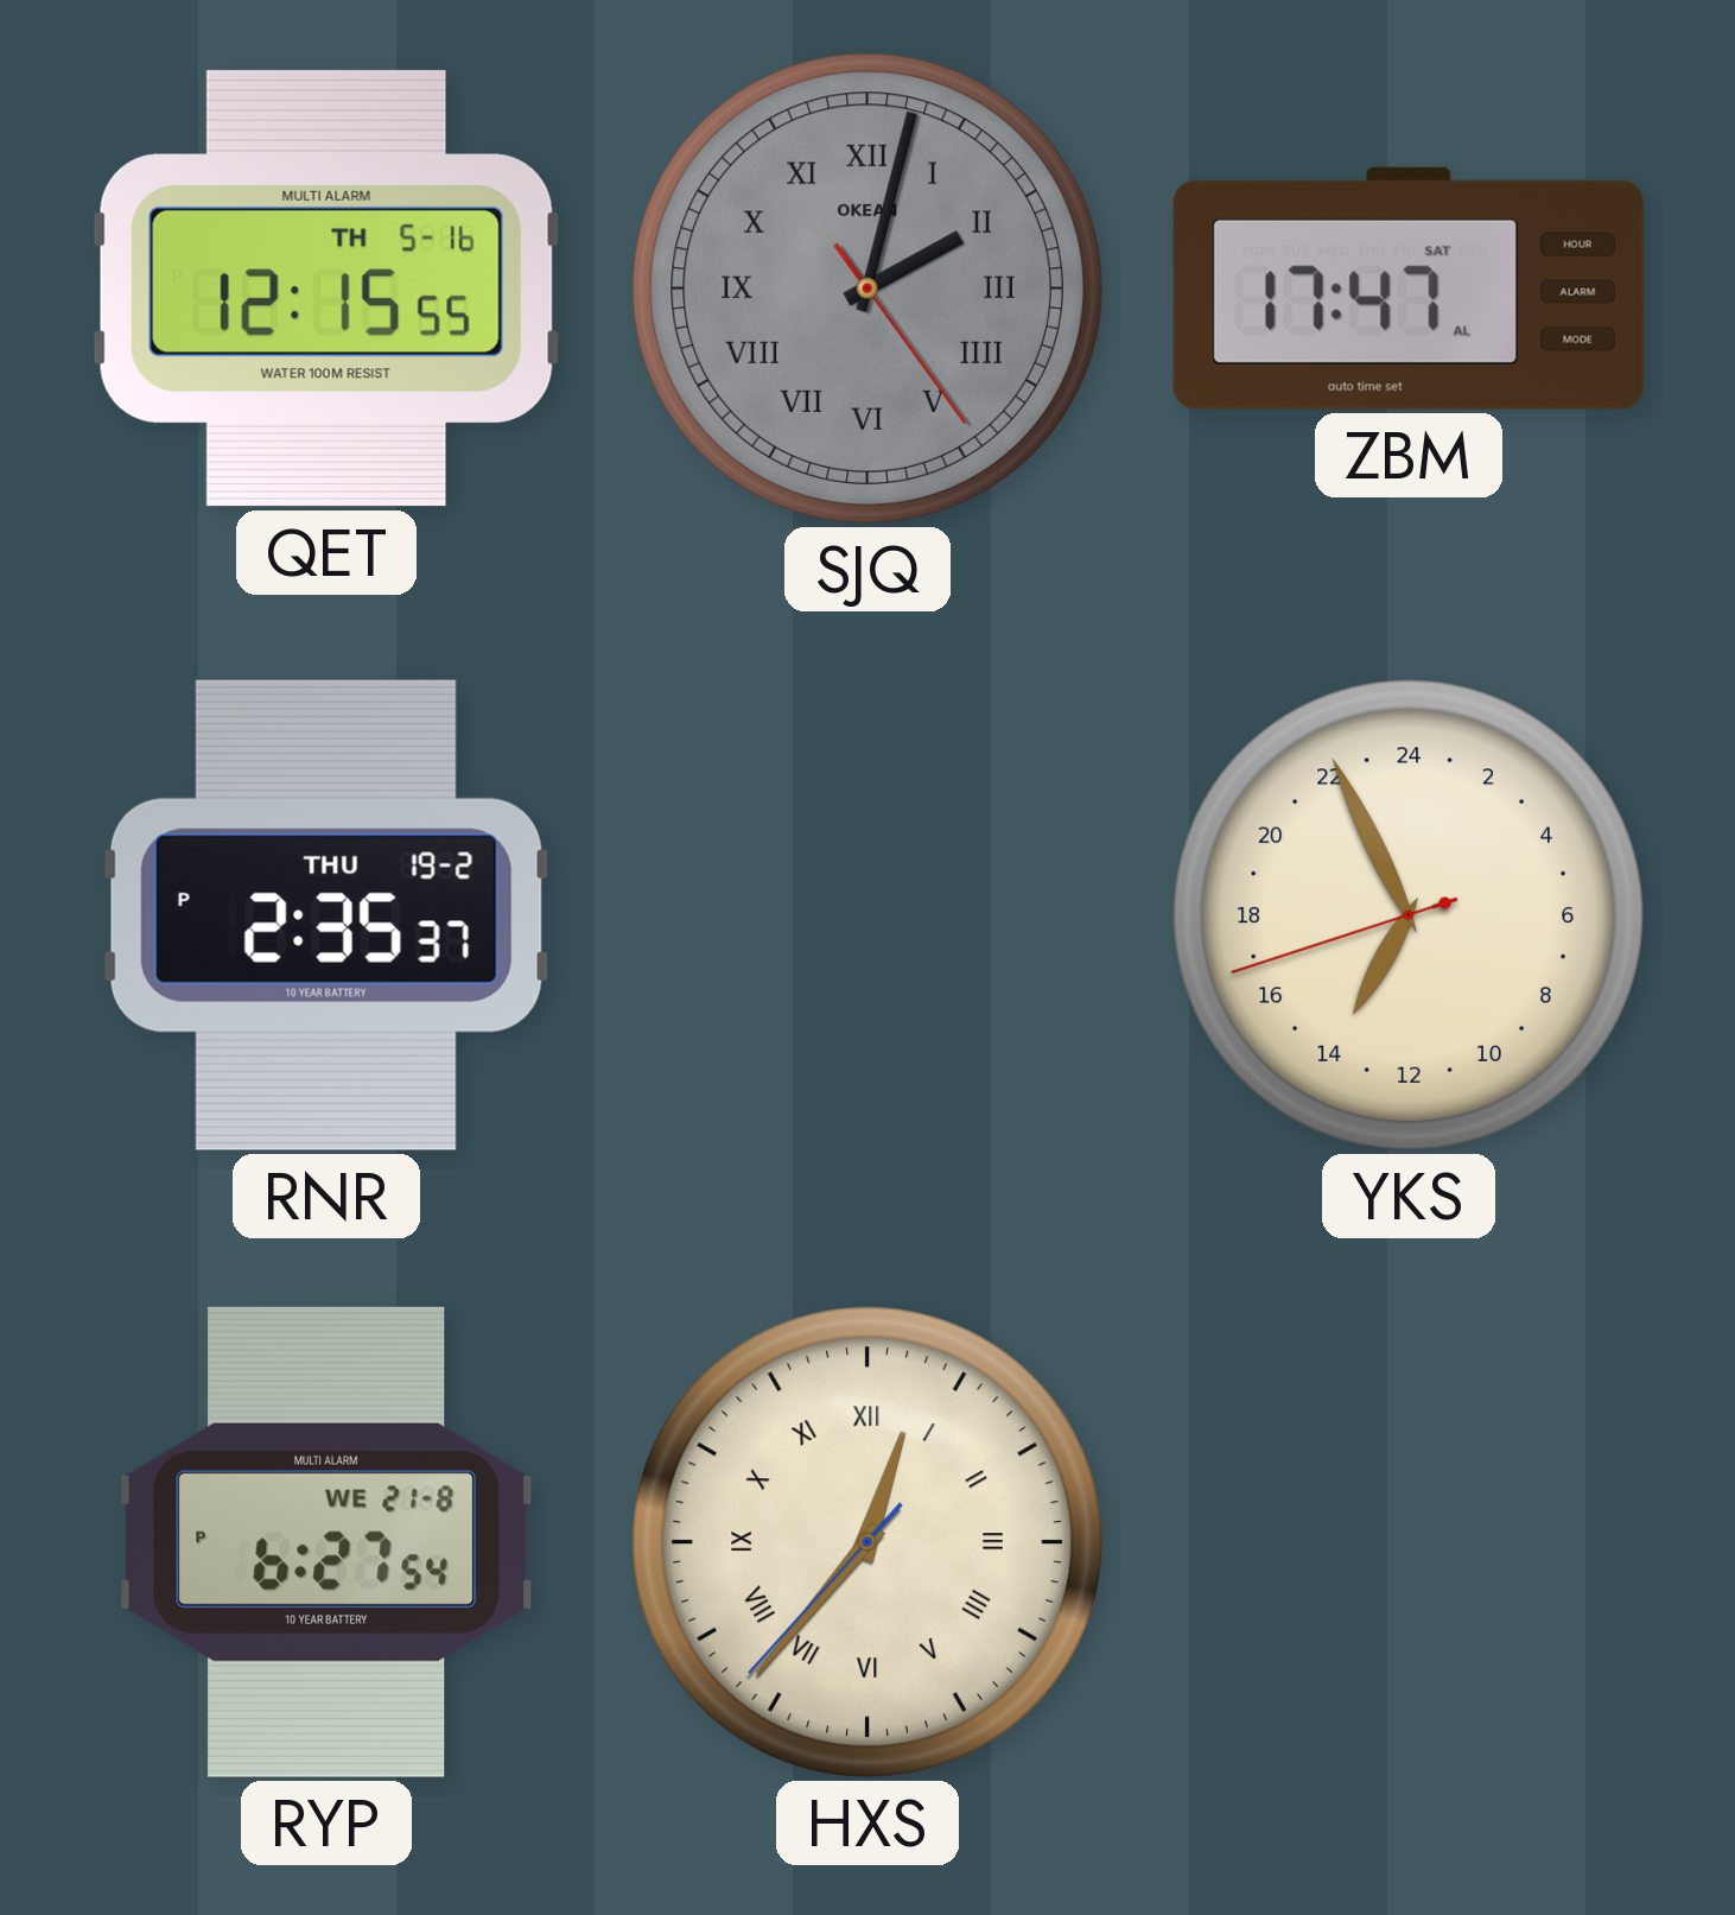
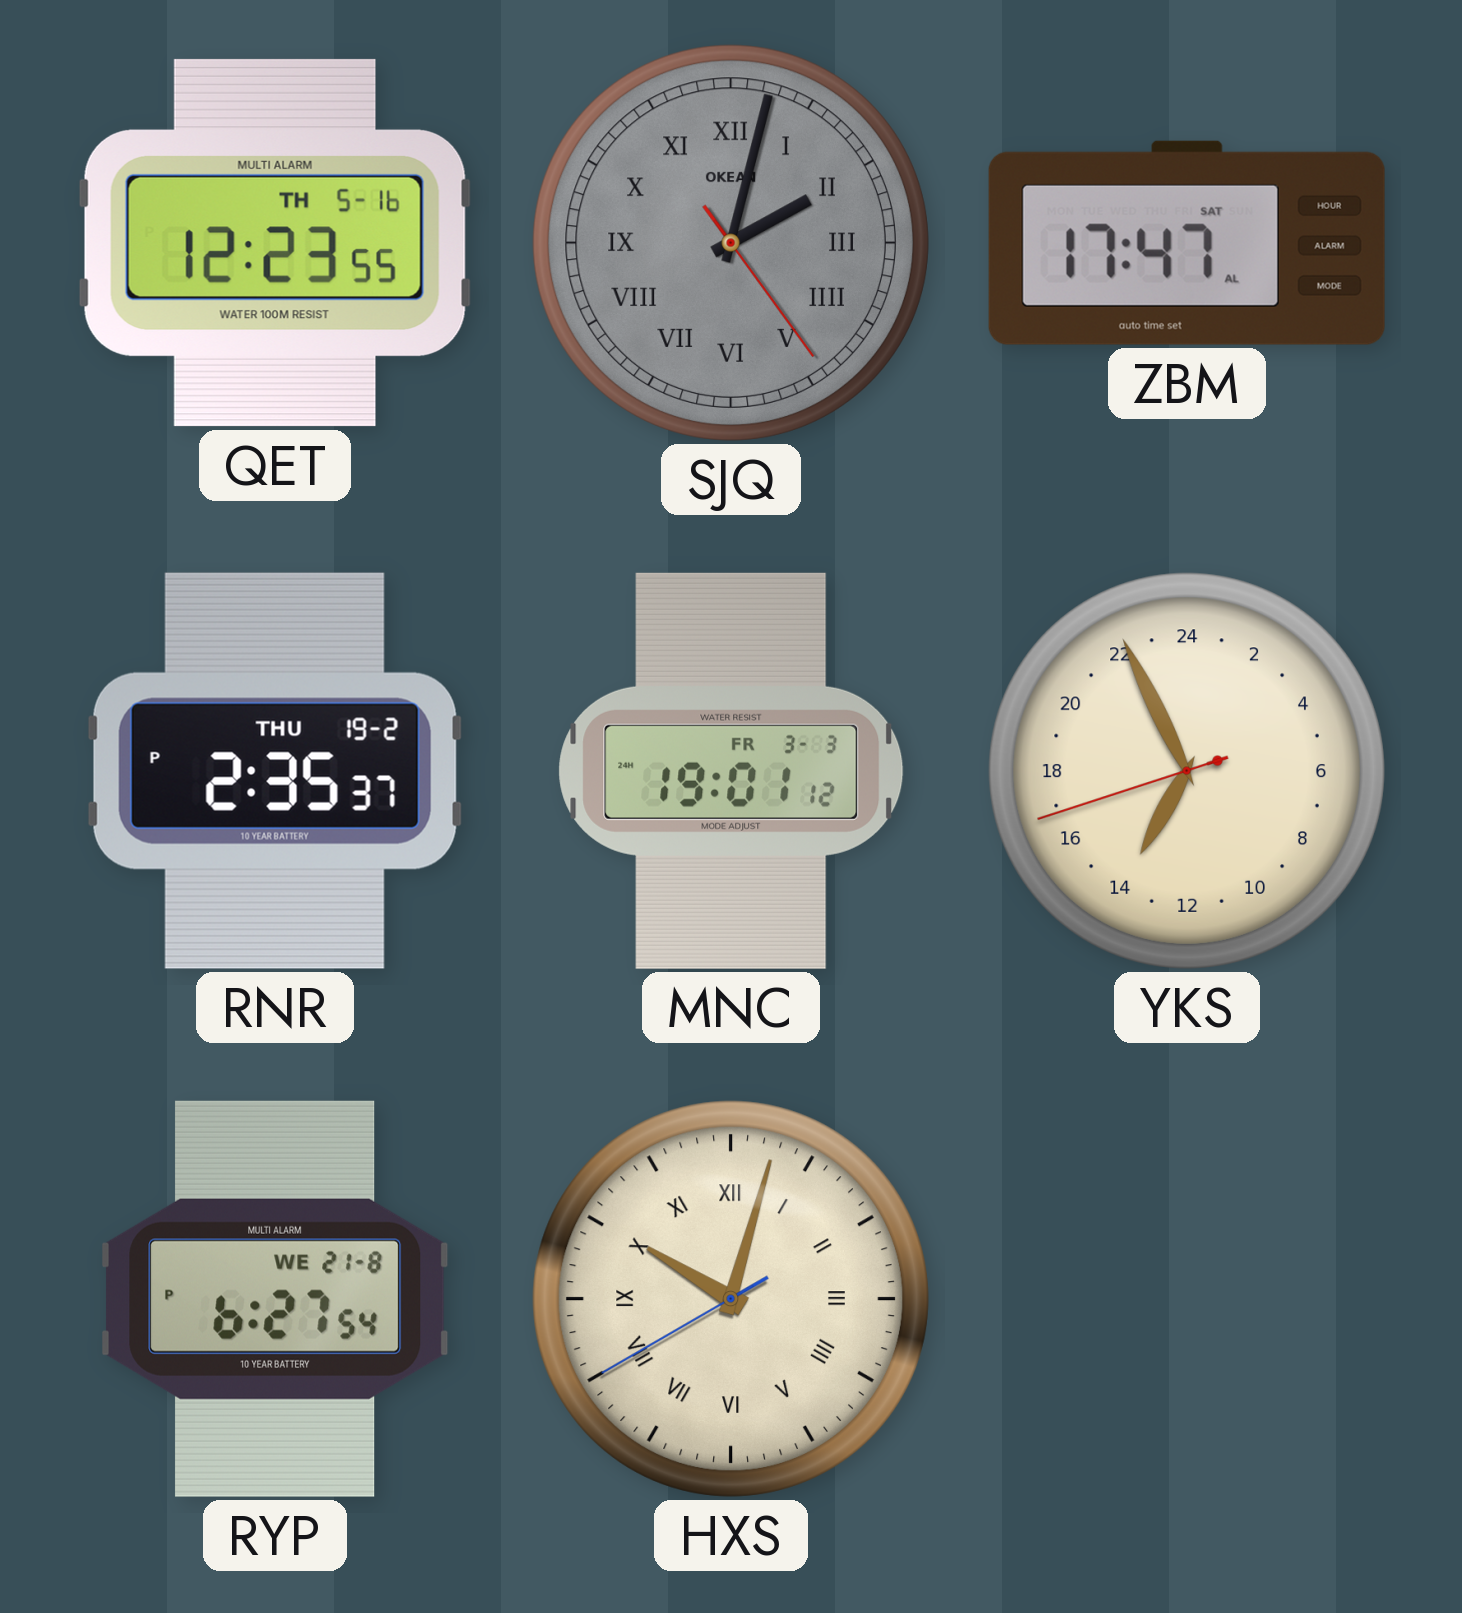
QET: 12:15 -> 12:23 (275, 243)
MNC: none -> 19:01 (731, 771)
HXS: 12:36 -> 10:02 (731, 1299)
